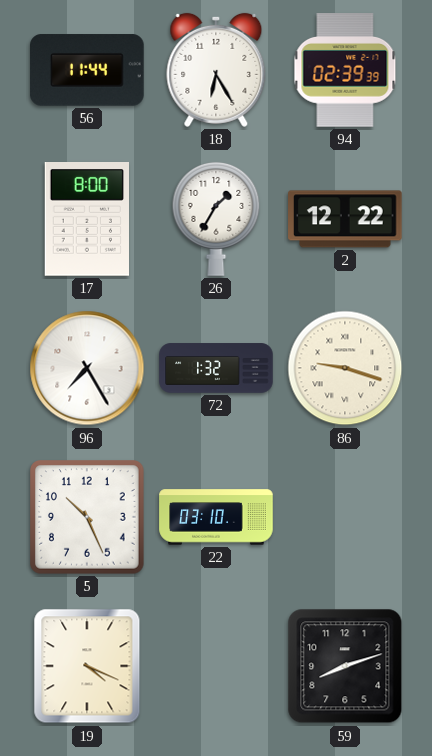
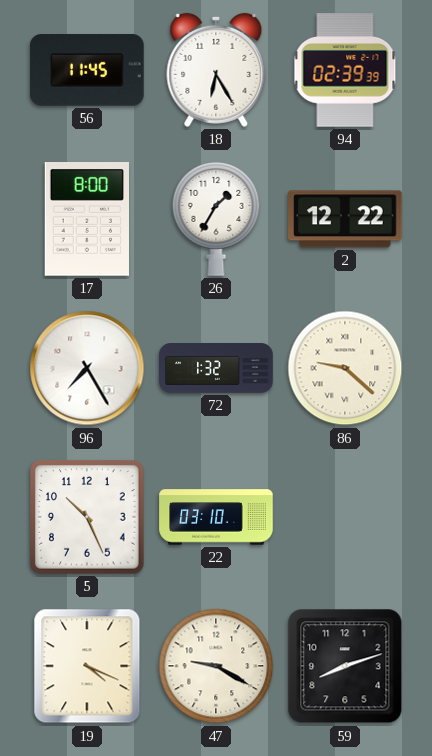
56: 11:44 -> 11:45 (87, 70)
86: 9:18 -> 9:22 (345, 368)
47: none -> 9:20 (216, 666)
